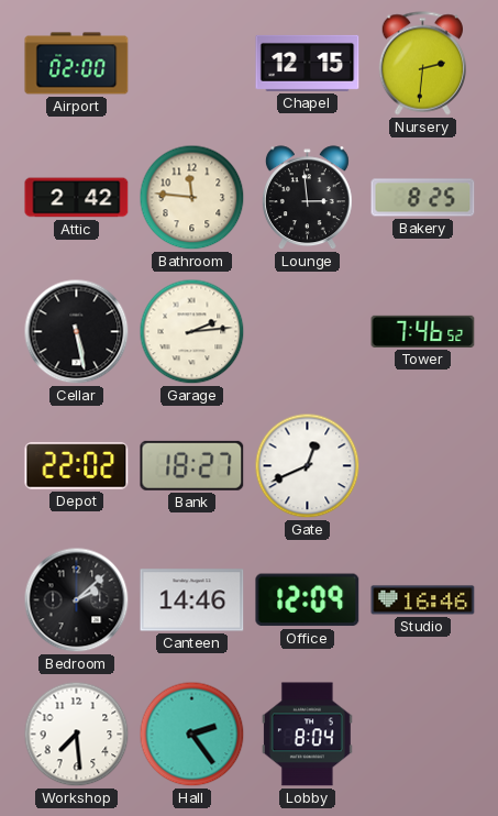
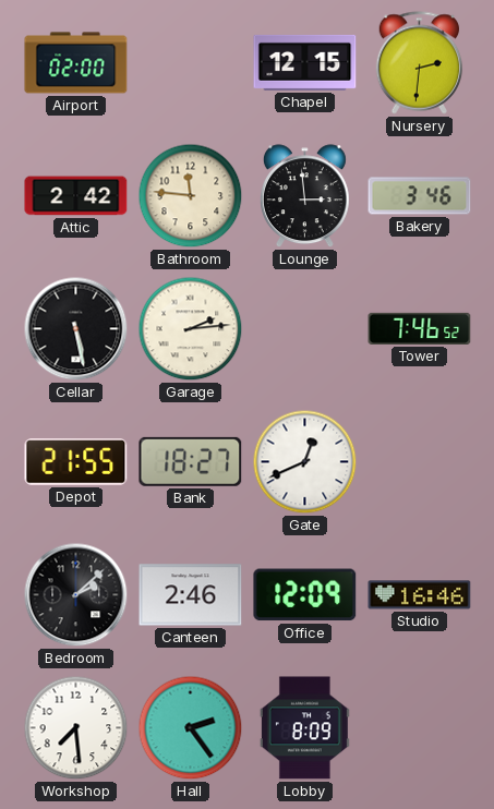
Bakery: 8:25 -> 3:46 (420, 196)
Depot: 22:02 -> 21:55 (76, 462)
Canteen: 14:46 -> 2:46 (191, 595)
Lobby: 8:04 -> 8:09 (304, 728)
